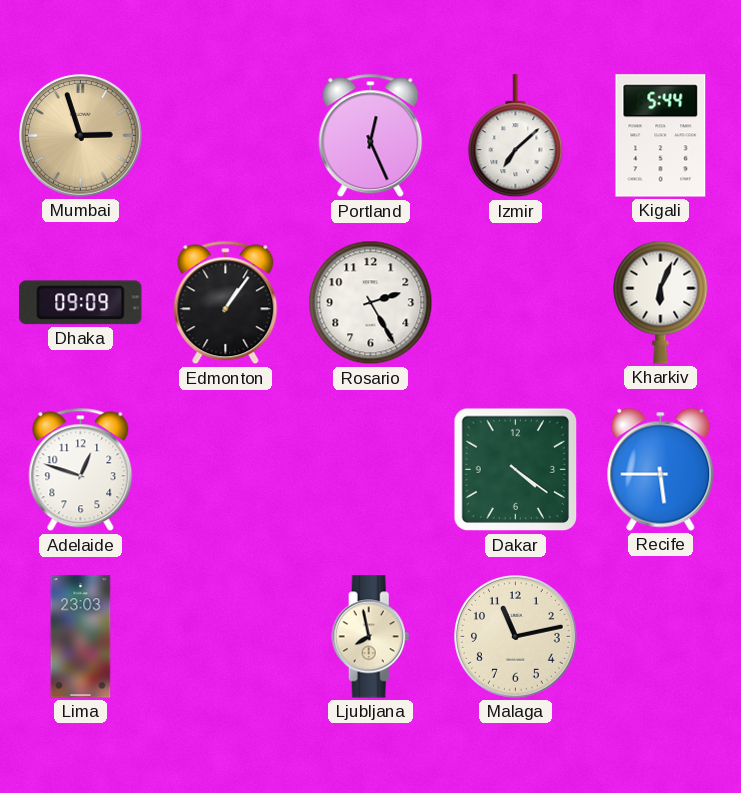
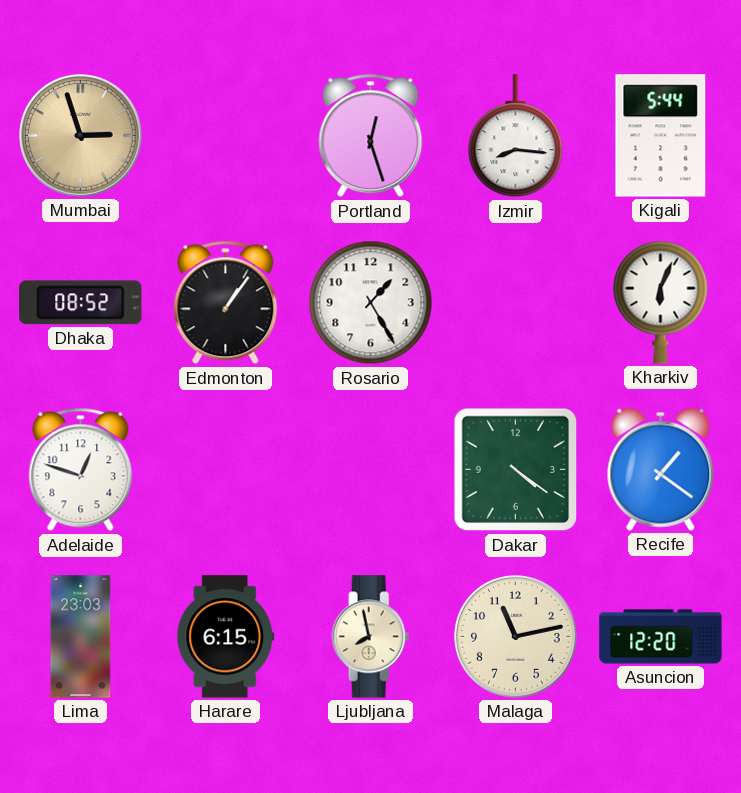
Portland: 12:26 -> 12:27 (371, 136)
Izmir: 7:08 -> 8:16 (516, 136)
Dhaka: 09:09 -> 08:52 (81, 303)
Rosario: 2:25 -> 1:25 (371, 303)
Recife: 5:45 -> 1:21 (661, 469)
Harare: none -> 6:15 (226, 637)
Asuncion: none -> 12:20 (661, 637)
